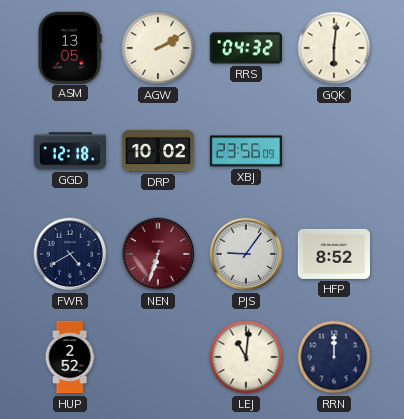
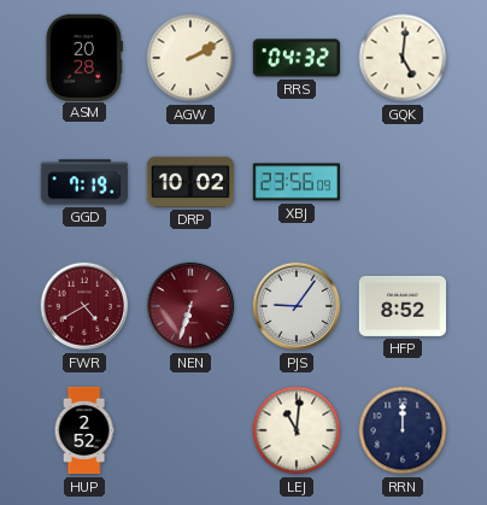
ASM: 13:05 -> 20:28 (84, 57)
GQK: 6:01 -> 5:01 (403, 58)
GGD: 12:18 -> 7:19 (83, 182)
FWR dial: navy -> burgundy (84, 306)
